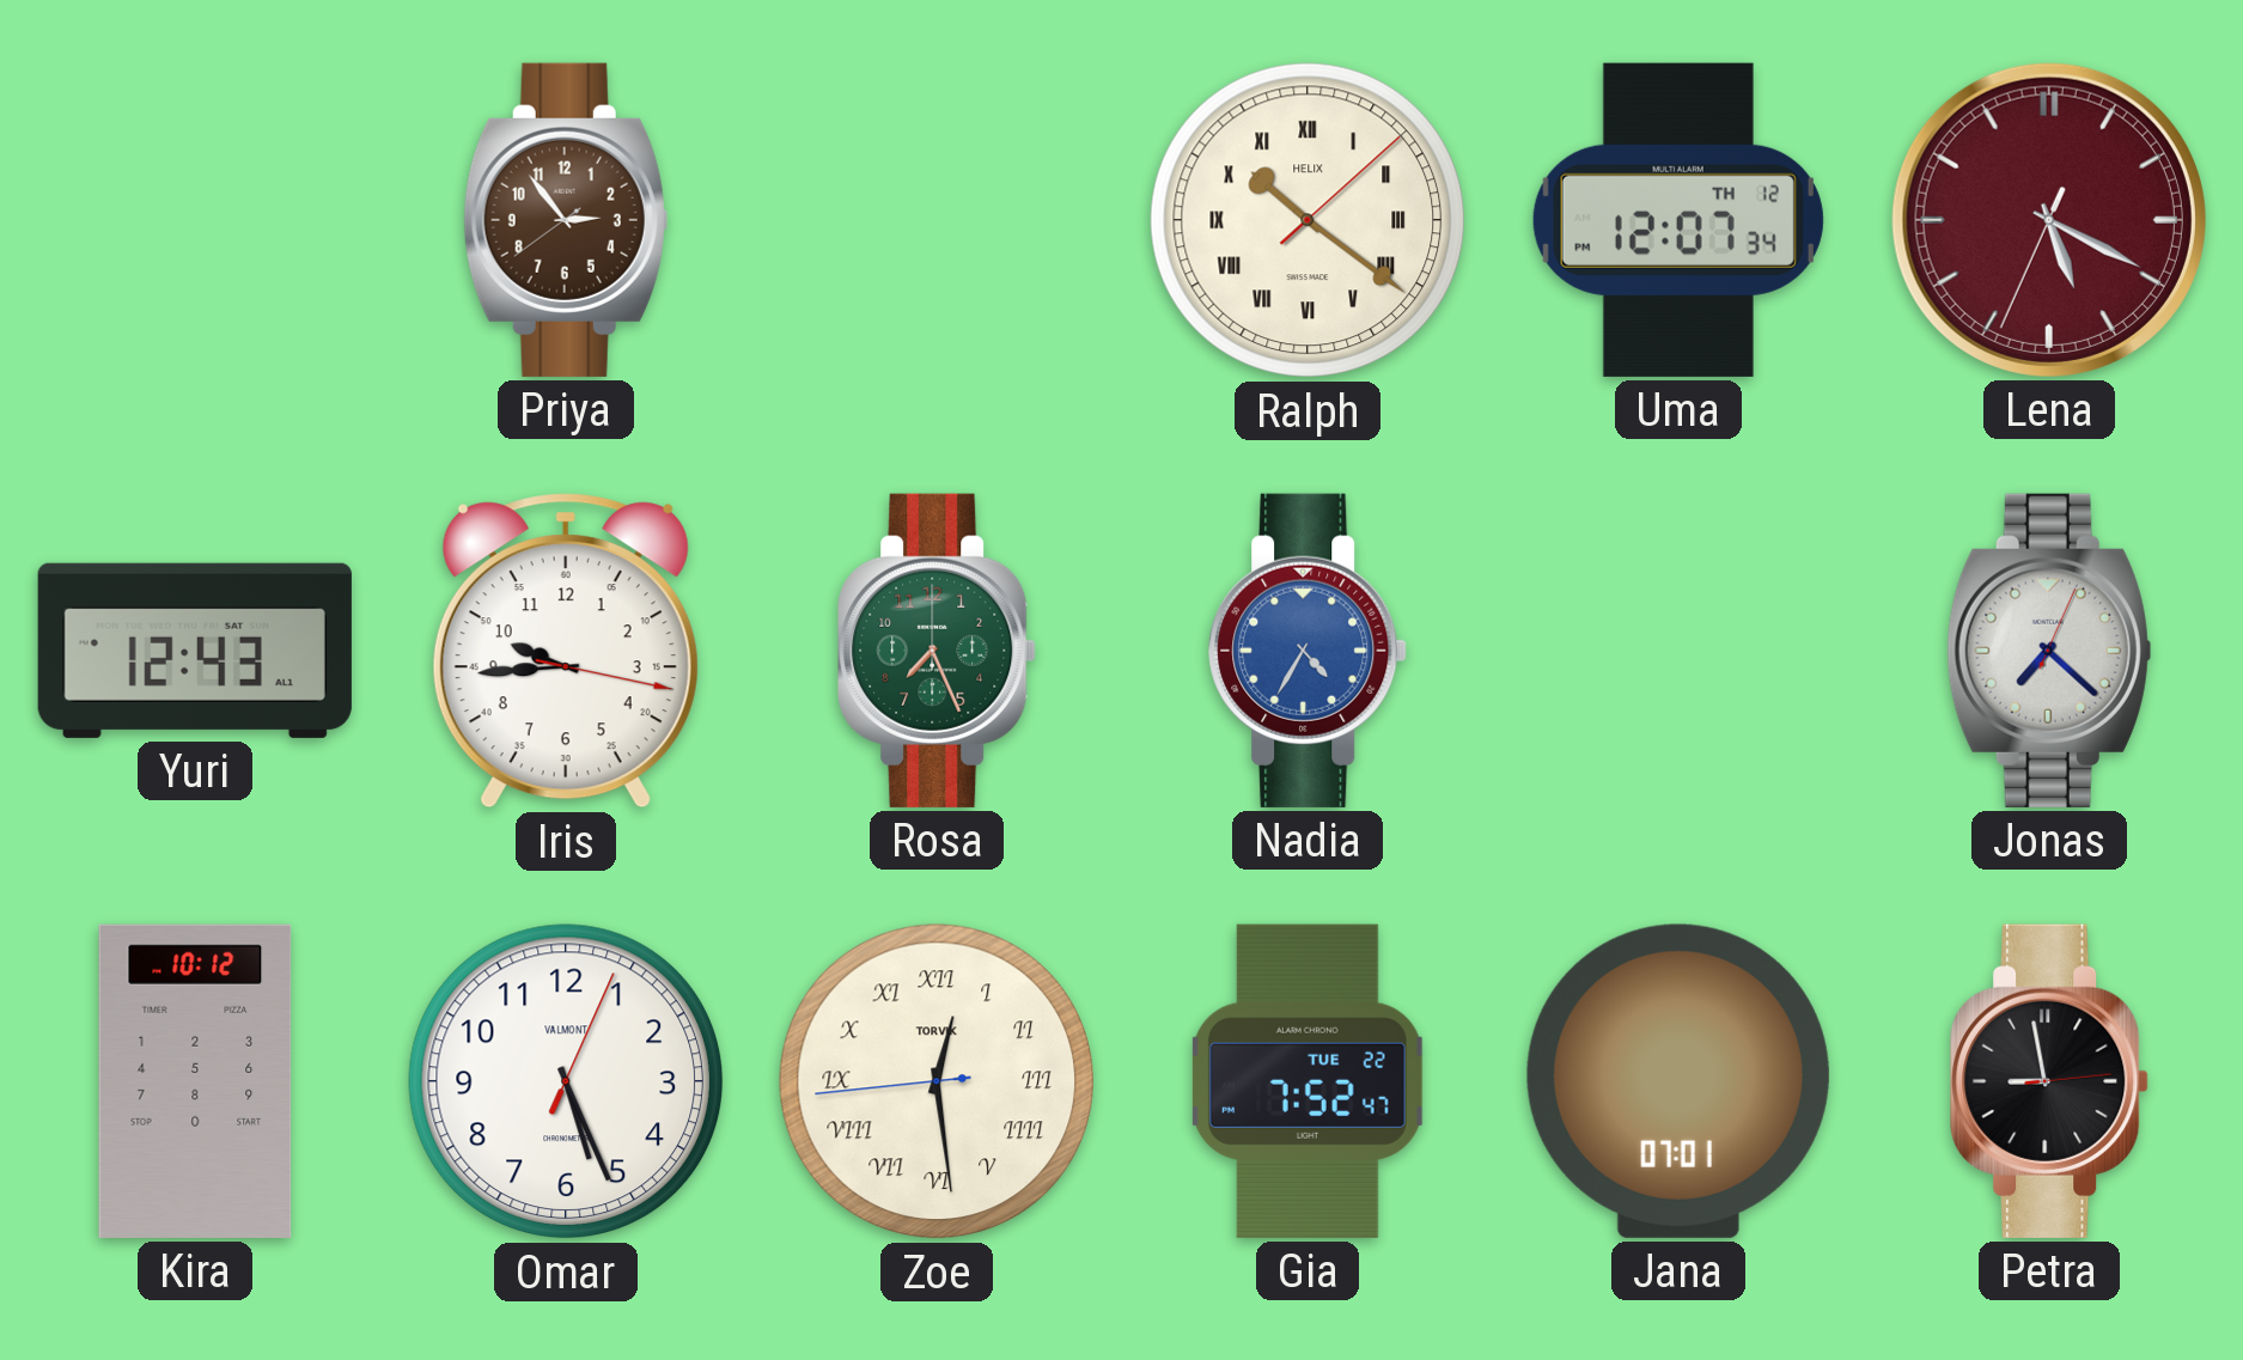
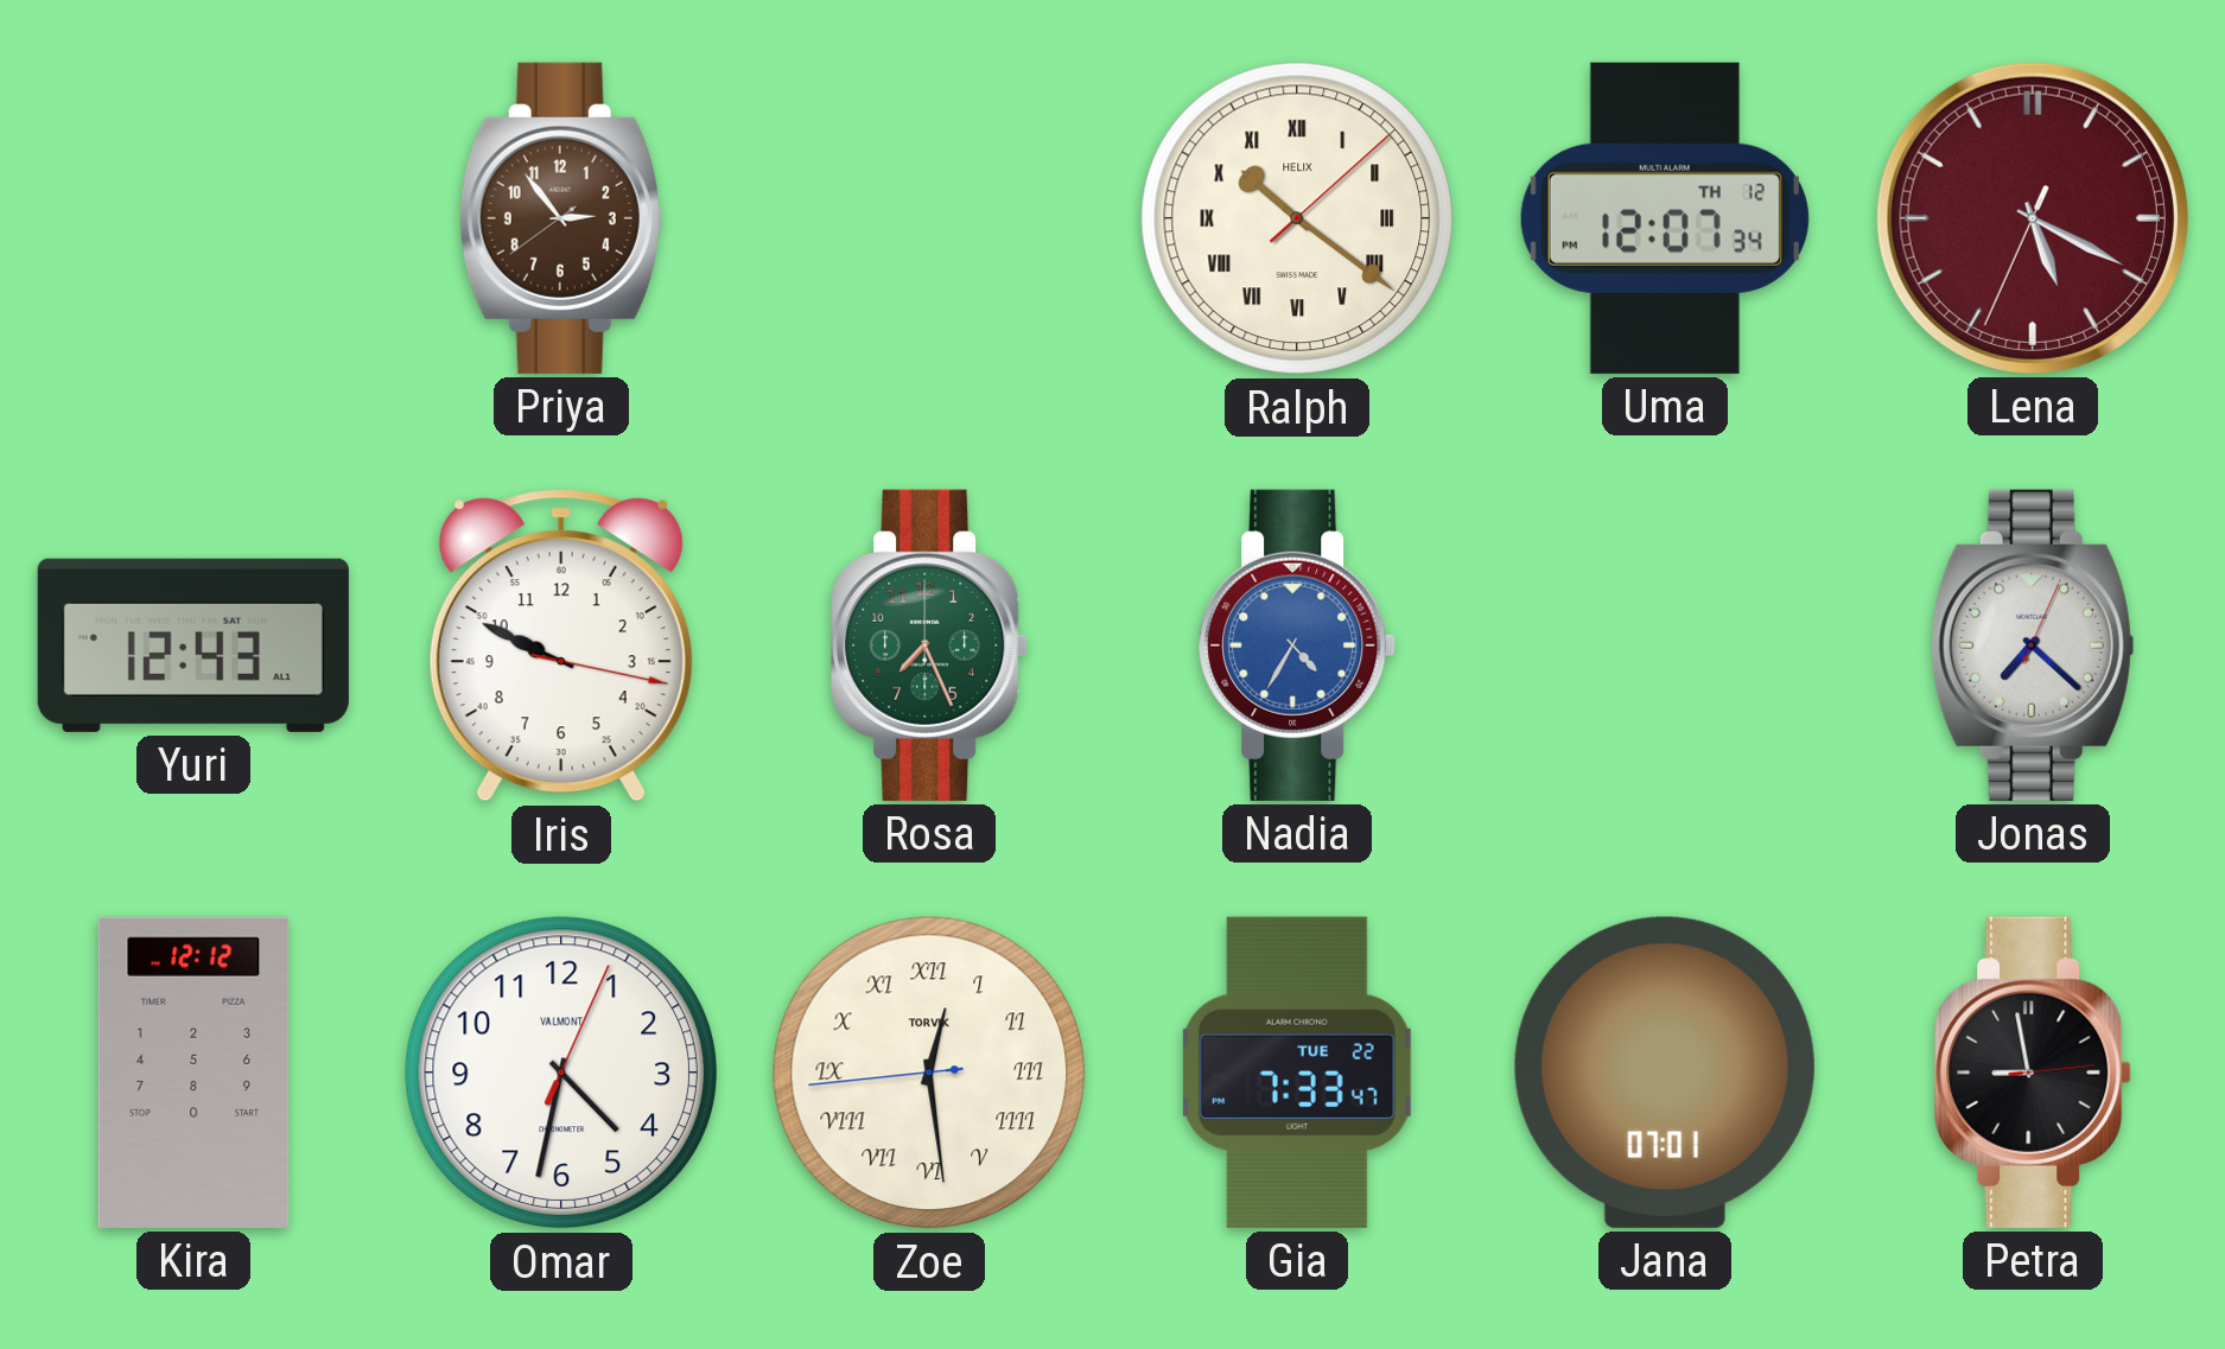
Iris: 9:44 -> 9:49 (561, 645)
Kira: 10:12 -> 12:12 (193, 1073)
Omar: 5:26 -> 4:32 (561, 1073)
Gia: 7:52 -> 7:33 (1297, 1073)
